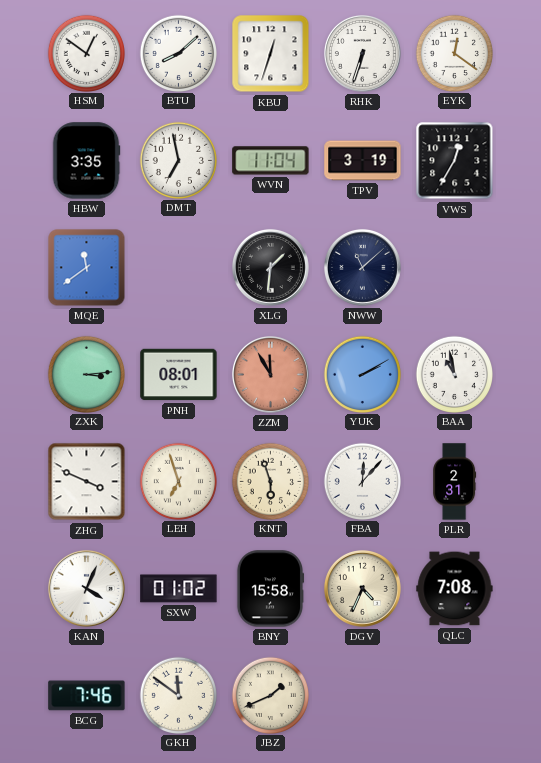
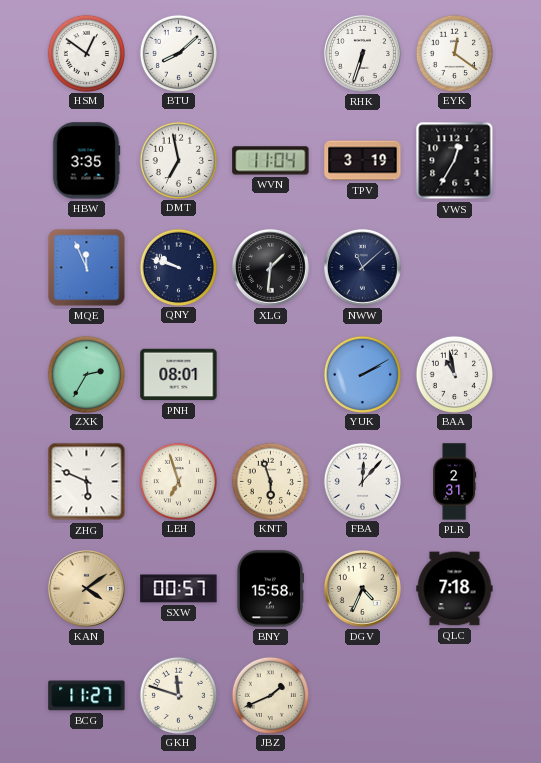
KBU: 12:33 -> none (271, 54)
MQE: 11:39 -> 11:56 (87, 268)
QNY: none -> 9:48 (178, 267)
ZXK: 3:14 -> 2:35 (86, 374)
ZZM: 11:55 -> none (270, 374)
ZHG: 3:49 -> 5:49 (87, 482)
KAN: 4:04 -> 4:09 (86, 588)
KAN dial: white -> champagne (86, 588)
SXW: 01:02 -> 00:57 (179, 589)
QLC: 7:08 -> 7:18 (455, 589)
BCG: 7:46 -> 11:27 (87, 696)
GKH: 11:51 -> 11:48 (178, 695)
